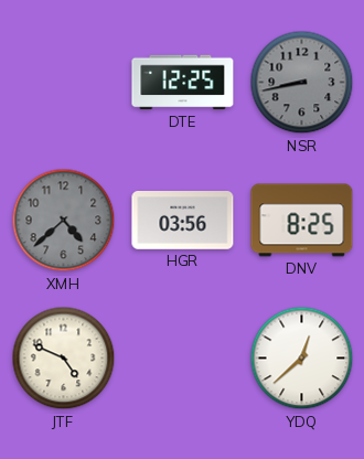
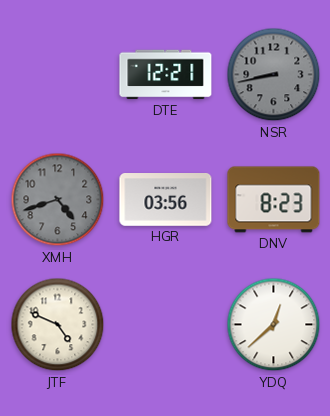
DTE: 12:25 -> 12:21 (166, 75)
XMH: 4:38 -> 4:42 (58, 200)
DNV: 8:25 -> 8:23 (274, 200)
